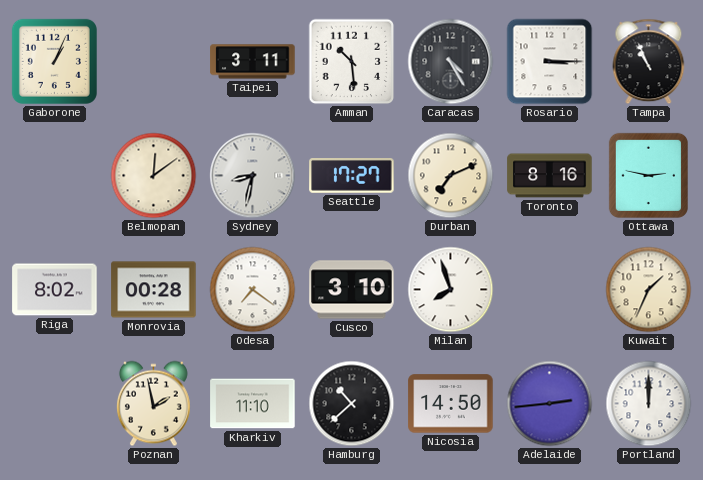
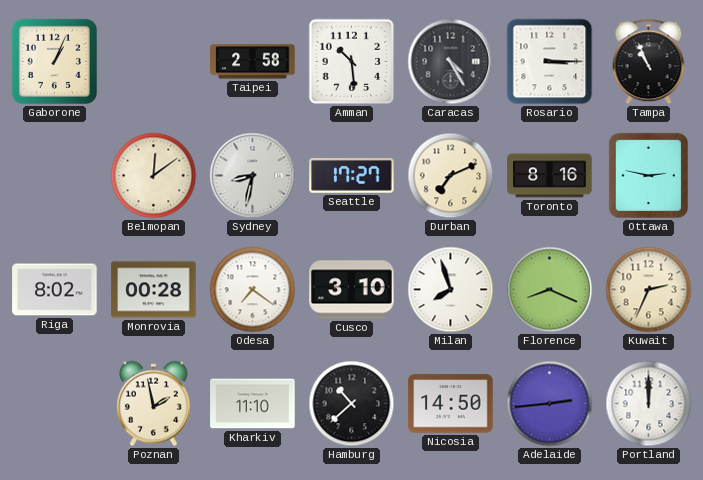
Taipei: 3:11 -> 2:58 (253, 62)
Florence: none -> 8:19 (550, 290)
Kuwait: 1:34 -> 2:34 (649, 290)
